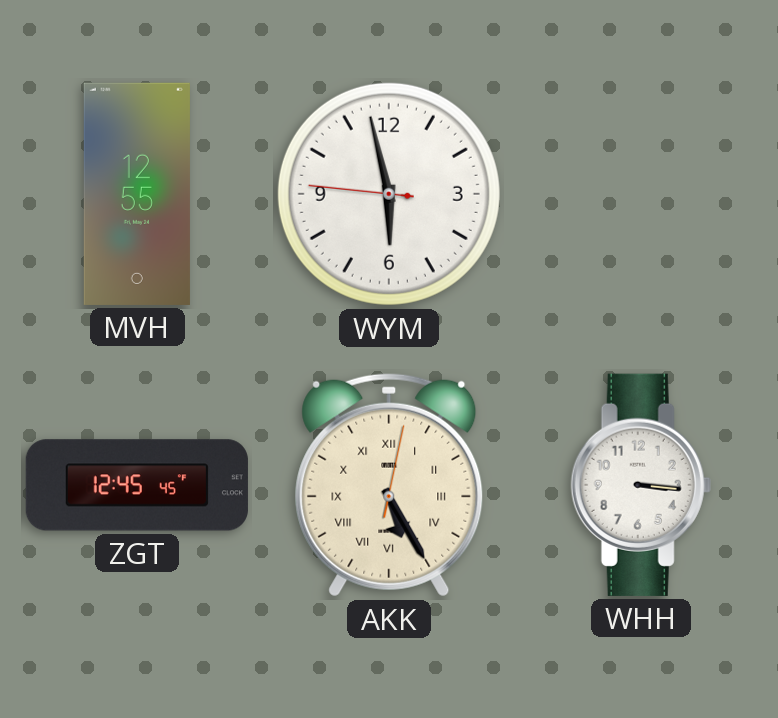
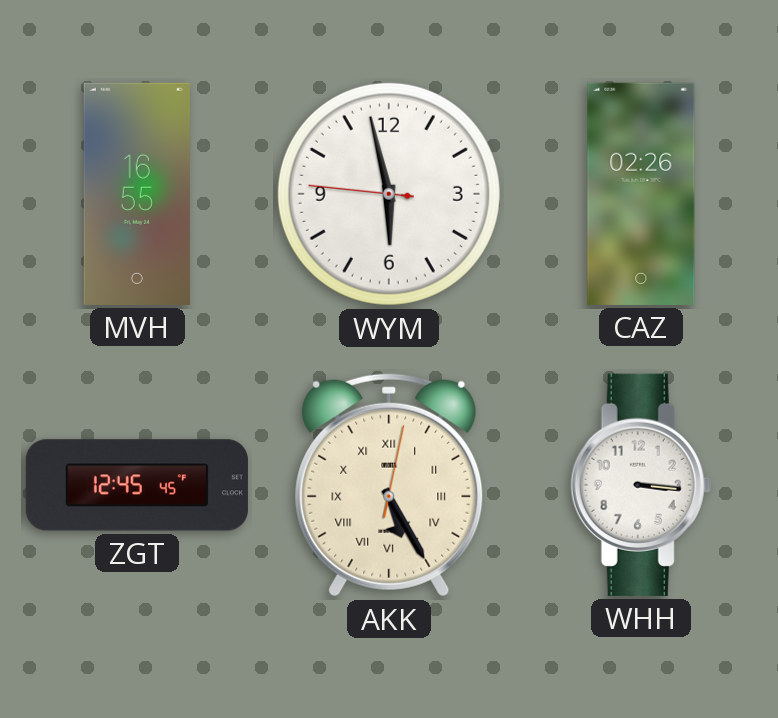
MVH: 12:55 -> 16:55 (137, 194)
CAZ: none -> 02:26 (641, 194)
